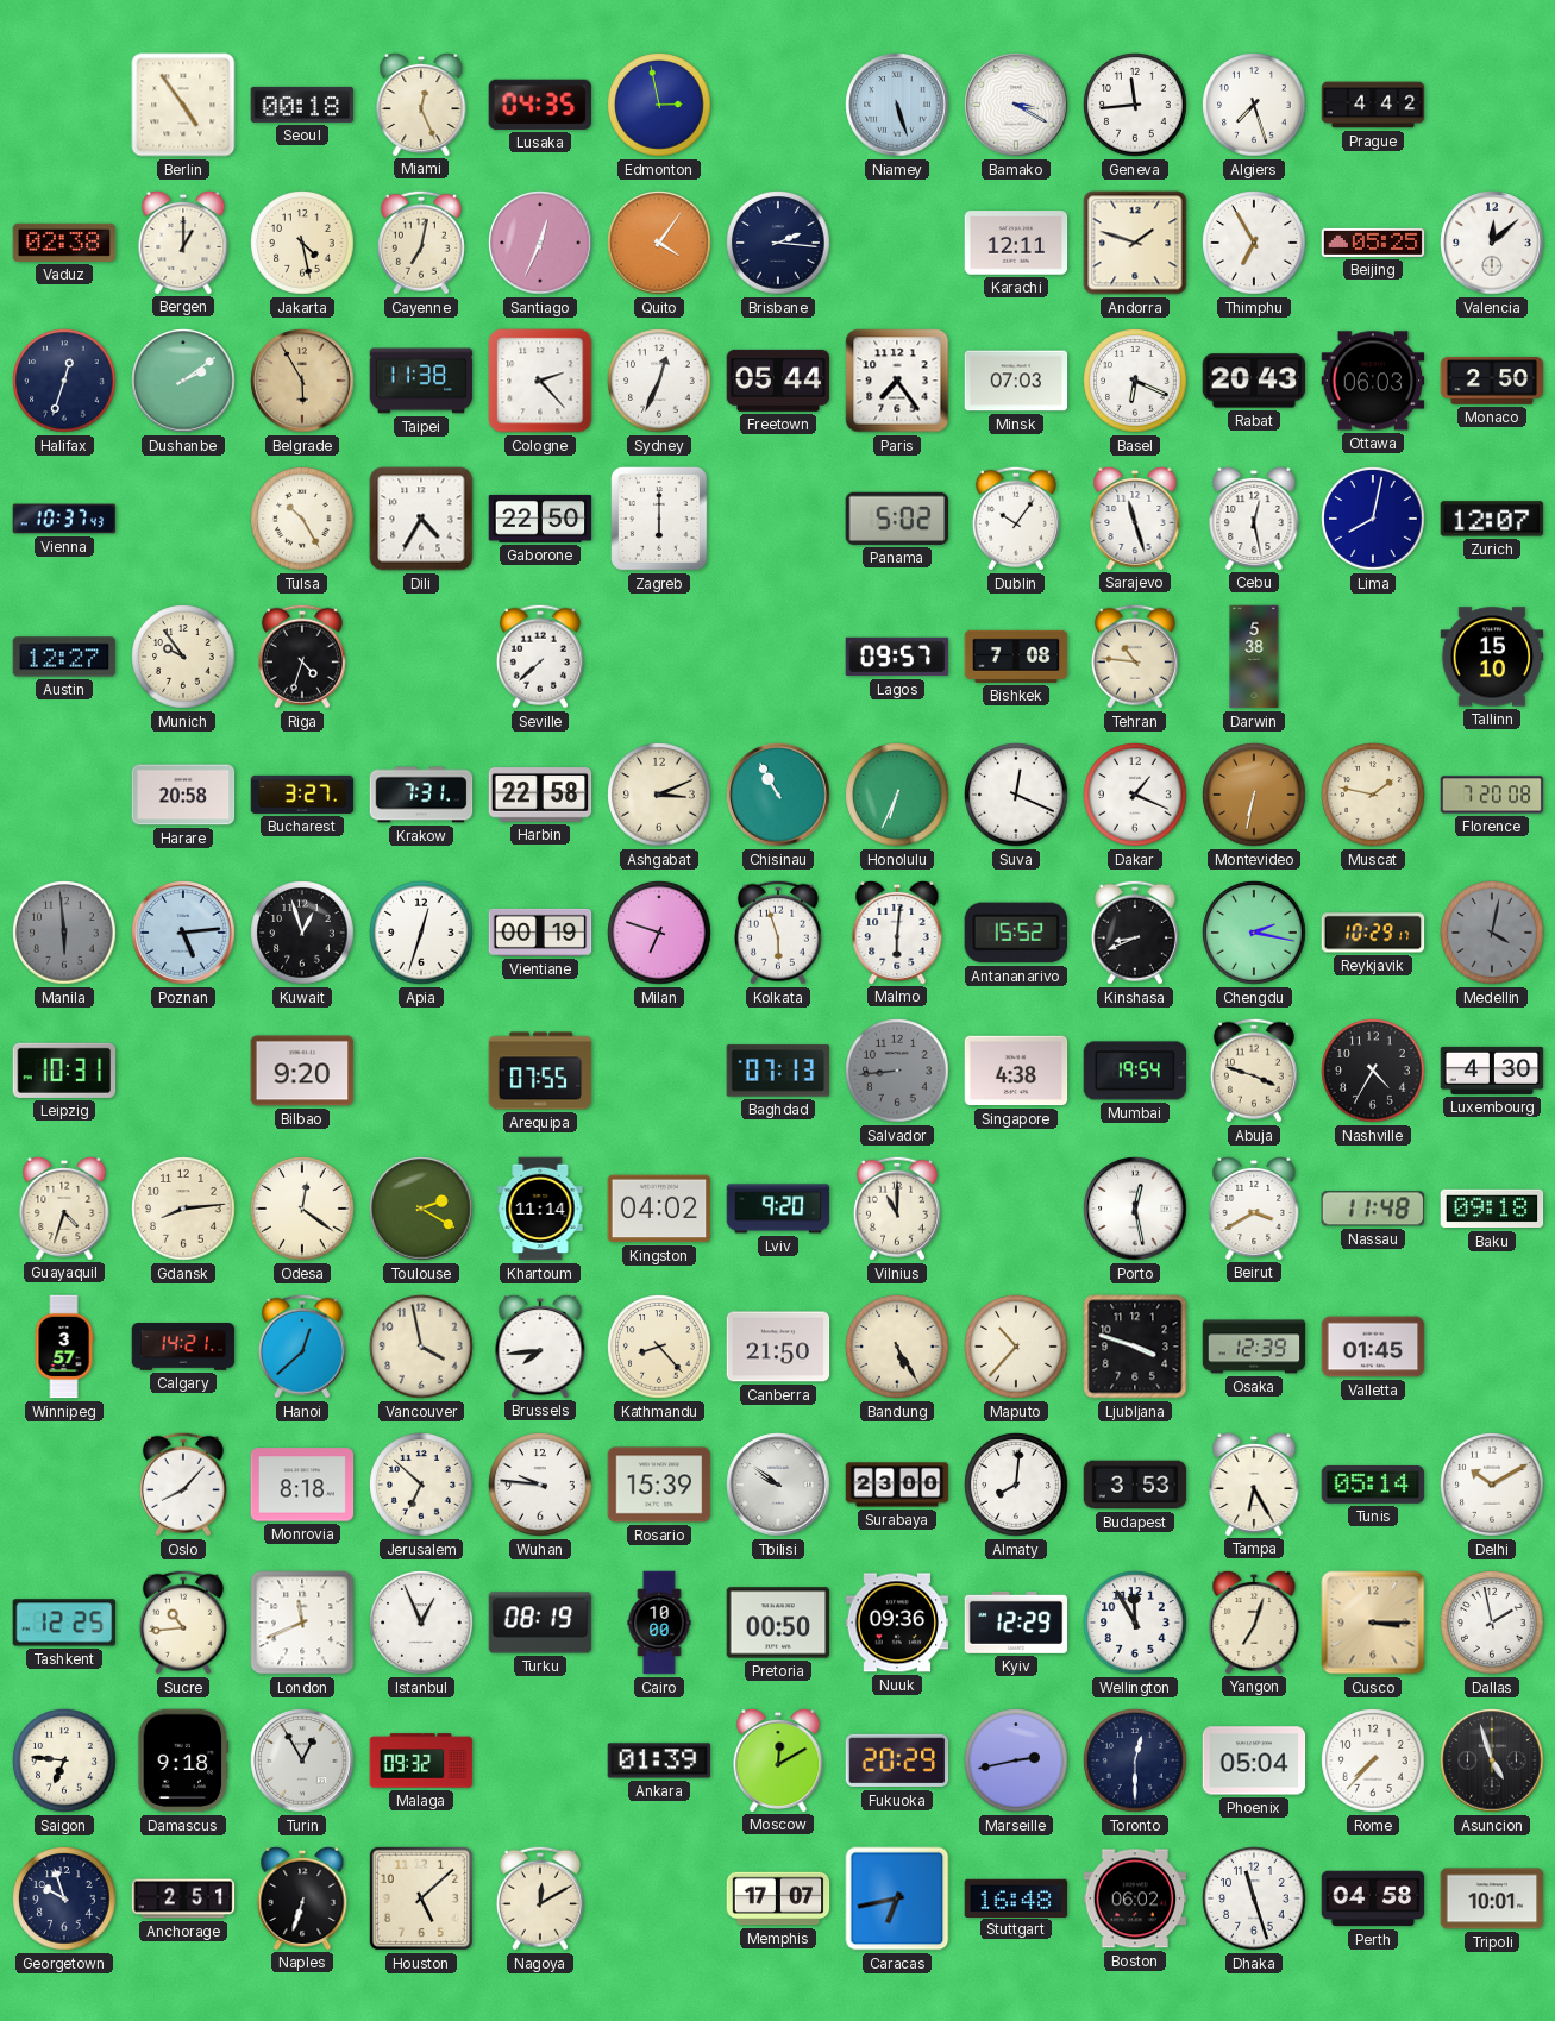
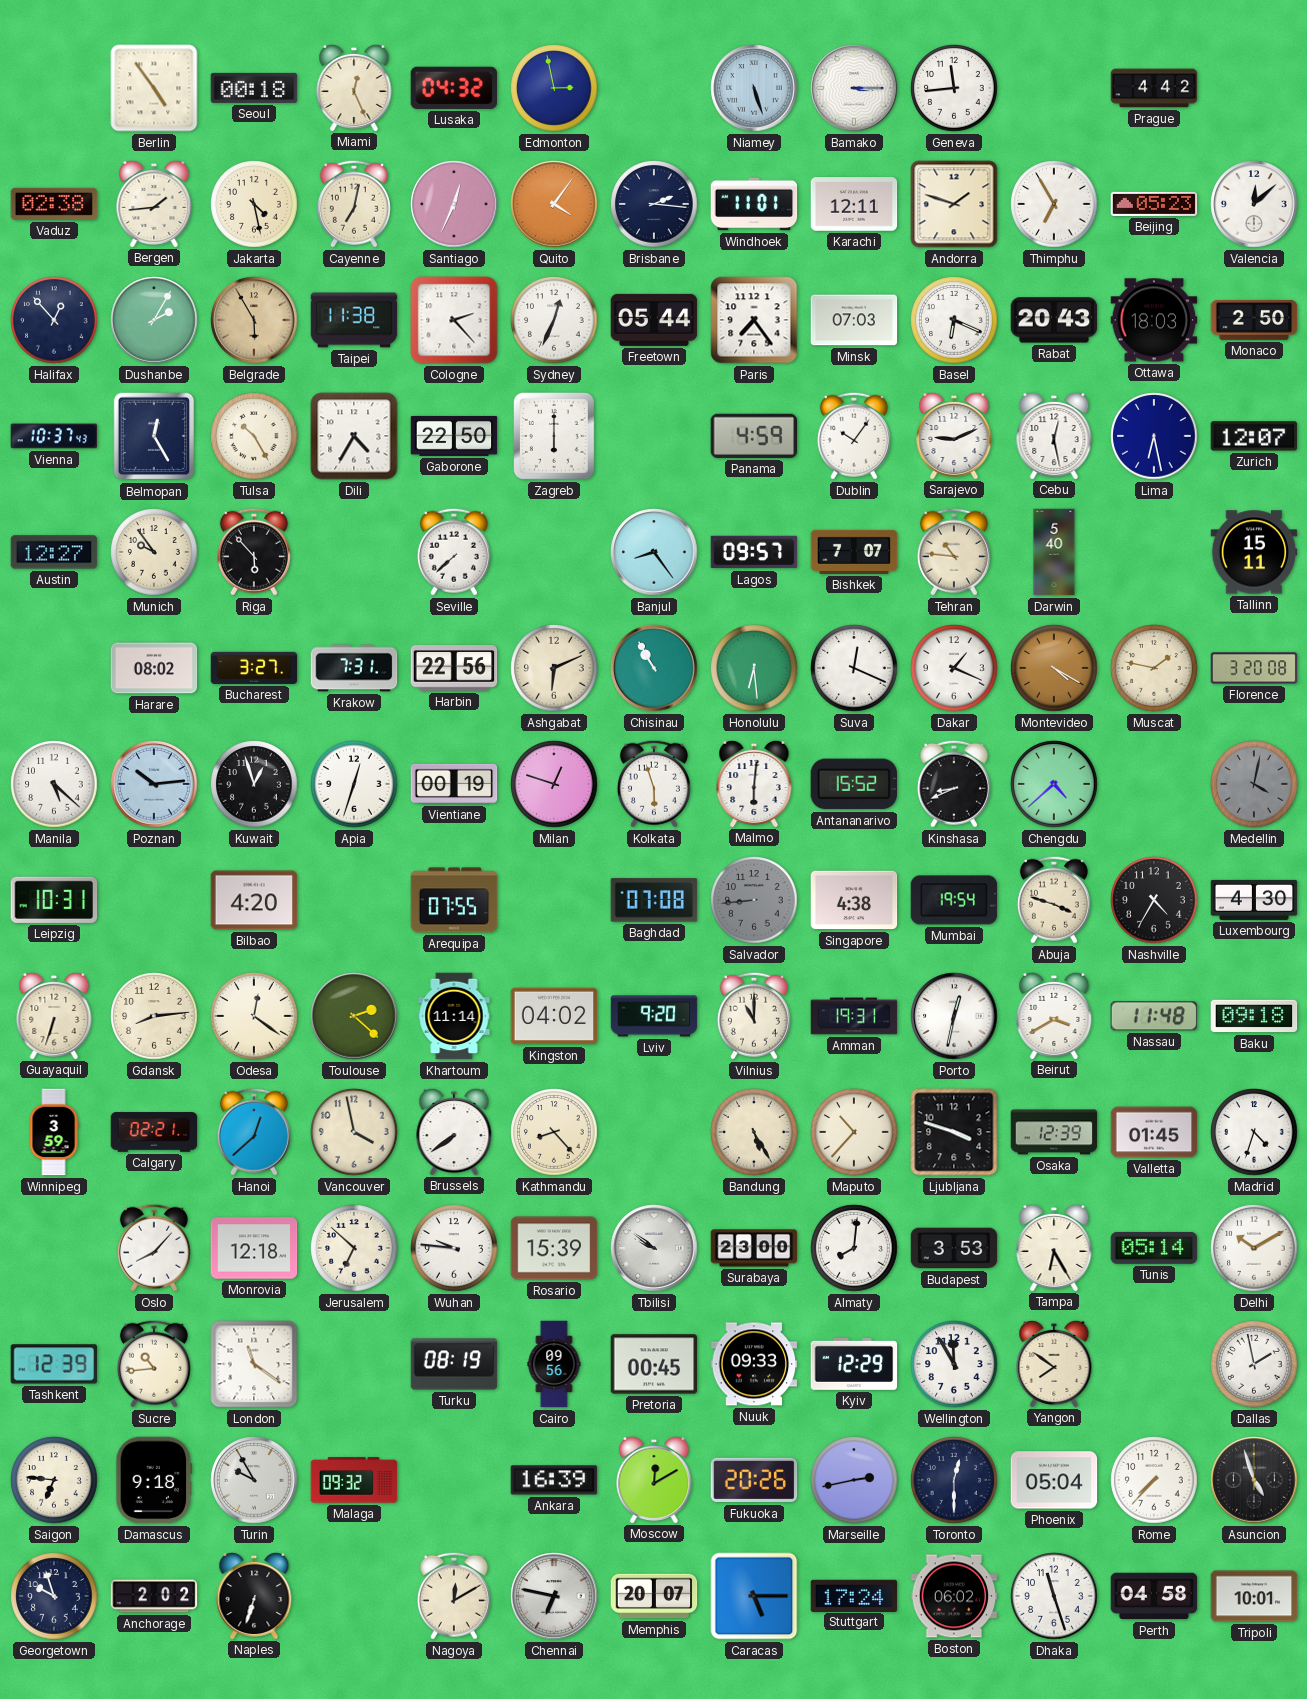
Lusaka: 04:35 -> 04:32 (454, 88)
Bamako: 3:20 -> 3:15 (854, 88)
Algiers: 7:27 -> none (1254, 105)
Bergen: 1:00 -> 1:44 (154, 203)
Windhoek: none -> 11:01 (754, 204)
Beijing: 05:25 -> 05:23 (1154, 204)
Halifax: 12:33 -> 12:53 (54, 320)
Dushanbe: 2:09 -> 2:05 (154, 320)
Ottawa: 06:03 -> 18:03 (1154, 320)
Belmopan: none -> 12:25 (154, 436)
Panama: 5:02 -> 4:59 (754, 436)
Sarajevo: 11:27 -> 9:11 (954, 435)
Lima: 8:02 -> 6:28 (1154, 436)
Riga: 4:33 -> 5:53 (254, 552)
Banjul: none -> 8:24 (654, 552)
Bishkek: 7:08 -> 7:07 (854, 552)
Darwin: 5:38 -> 5:40 (1054, 552)
Tallinn: 15:10 -> 15:11 (1254, 552)
Harare: 20:58 -> 08:02 (154, 668)
Harbin: 22:58 -> 22:56 (454, 668)
Ashgabat: 3:11 -> 6:11 (554, 668)
Honolulu: 6:34 -> 6:29 (754, 668)
Montevideo: 6:32 -> 4:20 (1054, 668)
Florence: 7:20 -> 3:20 (1254, 668)
Manila: 5:59 -> 5:22 (54, 784)
Manila dial: grey -> white (54, 784)
Poznan: 5:14 -> 10:14 (154, 784)
Milan: 6:48 -> 12:48 (554, 784)
Chengdu: 2:17 -> 4:38 (1054, 784)
Reykjavik: 10:29 -> none (1373, 933)
Bilbao: 9:20 -> 4:20 (254, 900)
Baghdad: 07:13 -> 07:08 (654, 900)
Guayaquil: 4:33 -> 6:33 (54, 1015)
Toulouse: 2:20 -> 2:22 (354, 1016)
Amman: none -> 19:31 (854, 1016)
Porto: 12:28 -> 12:32 (954, 1016)
Winnipeg: 3:57 -> 3:59 (54, 1132)
Calgary: 14:21 -> 02:21 (154, 1132)
Brussels: 7:44 -> 7:39 (454, 1131)
Canberra: 21:50 -> none (778, 1347)
Madrid: none -> 4:33 (1254, 1132)
Monrovia: 8:18 -> 12:18 (254, 1248)
Tashkent: 12:25 -> 12:39 (54, 1364)
London: 11:41 -> 11:21 (254, 1364)
Istanbul: 12:56 -> none (421, 1623)
Cairo: 10:00 -> 09:56 (554, 1364)
Pretoria: 00:50 -> 00:45 (654, 1364)
Nuuk: 09:36 -> 09:33 (754, 1364)
Yangon: 7:03 -> 7:51 (1054, 1363)
Cusco: 3:15 -> none (1373, 1623)
Turin: 12:55 -> 9:55 (254, 1480)
Ankara: 01:39 -> 16:39 (554, 1480)
Fukuoka: 20:29 -> 20:26 (754, 1480)
Anchorage: 2:51 -> 2:02 (154, 1596)
Houston: 5:08 -> none (421, 1898)
Chennai: none -> 6:47 (554, 1596)
Memphis: 17:07 -> 20:07 (654, 1596)
Caracas: 6:43 -> 5:15 (754, 1596)
Stuttgart: 16:48 -> 17:24 (854, 1595)
